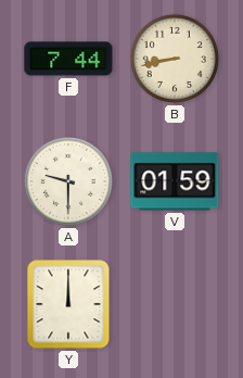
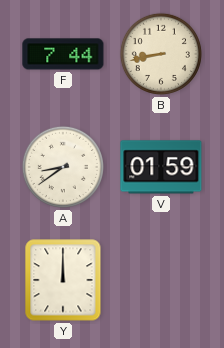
A: 9:30 -> 8:39 (63, 167)
